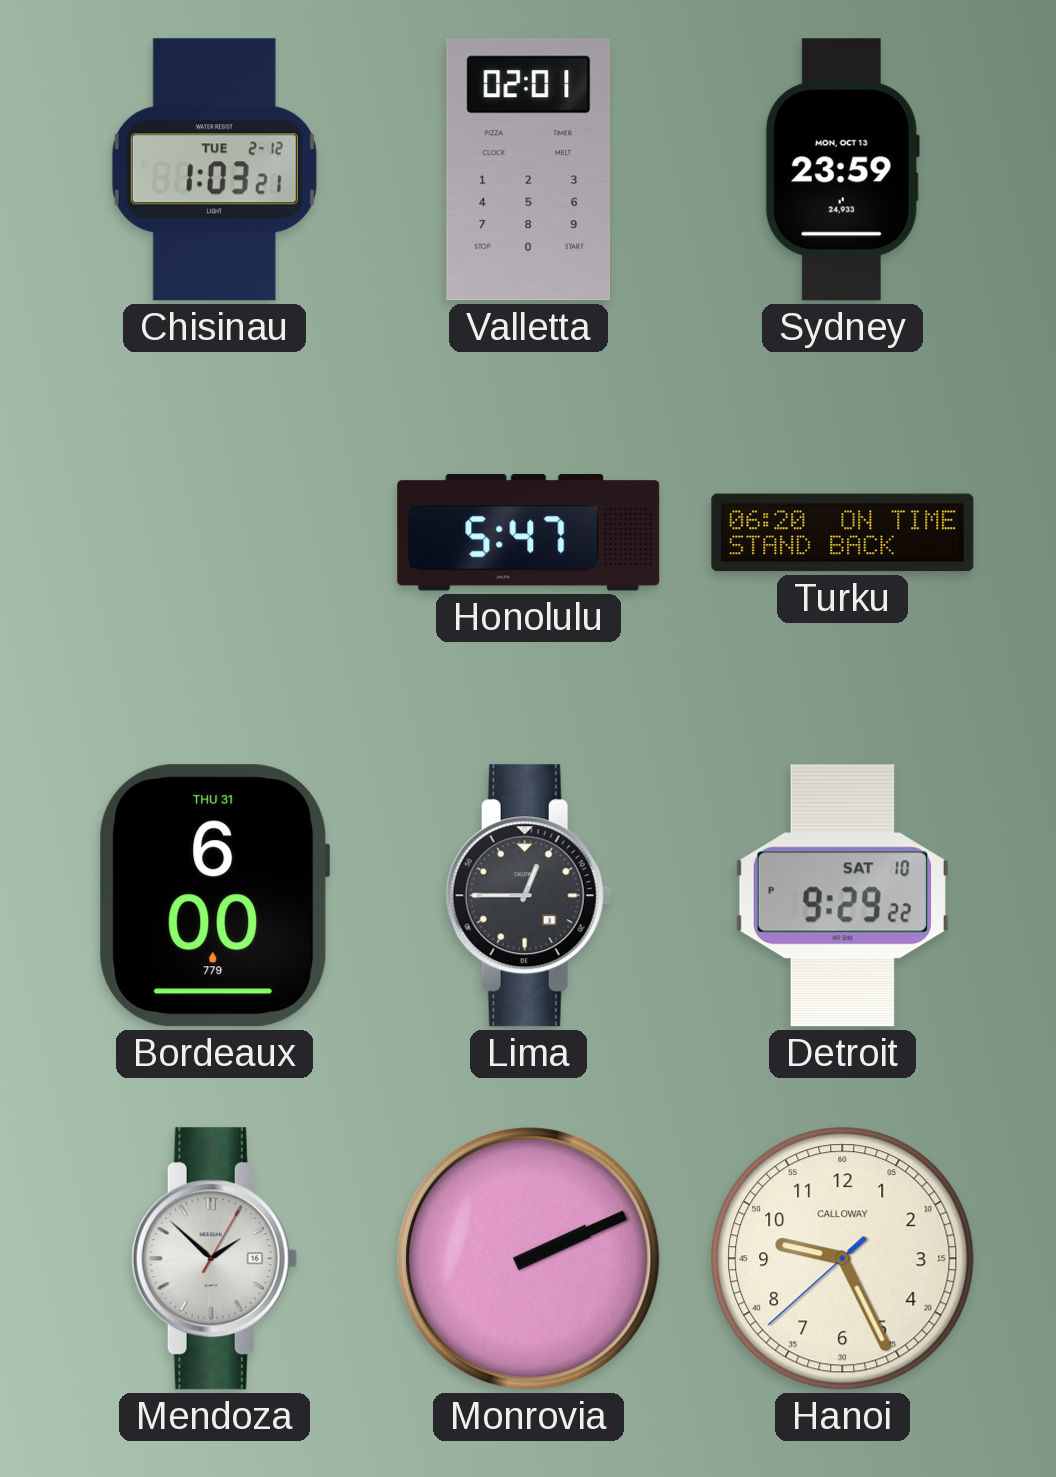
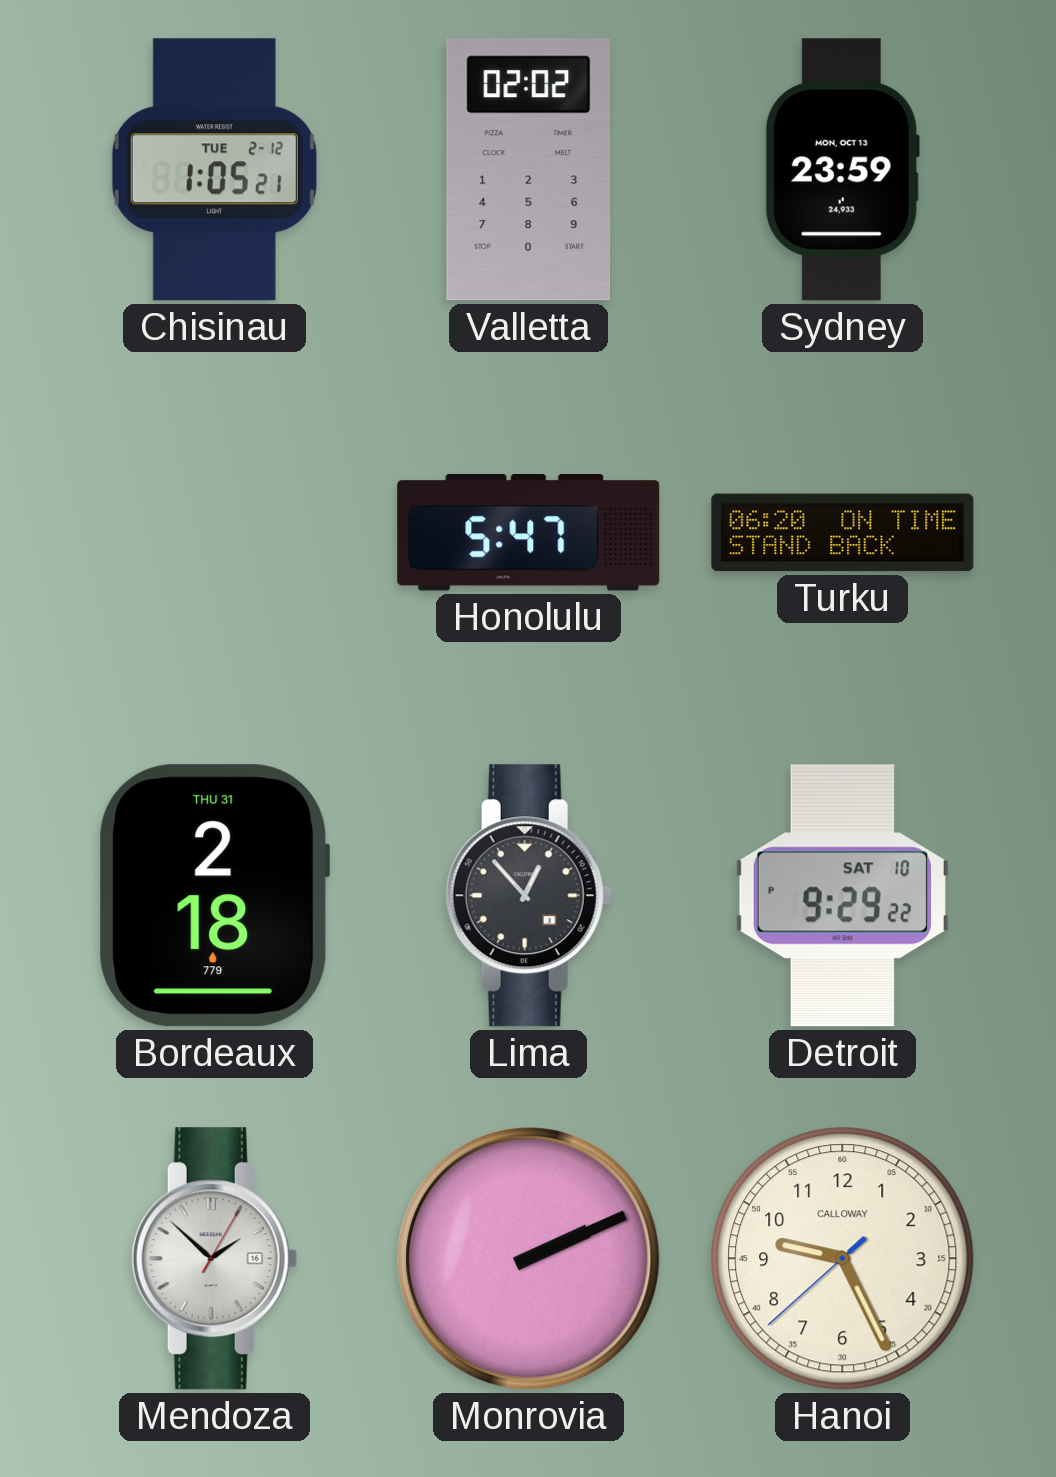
Chisinau: 1:03 -> 1:05 (214, 170)
Valletta: 02:01 -> 02:02 (529, 170)
Bordeaux: 6:00 -> 2:18 (215, 896)
Lima: 12:45 -> 12:53 (528, 896)
